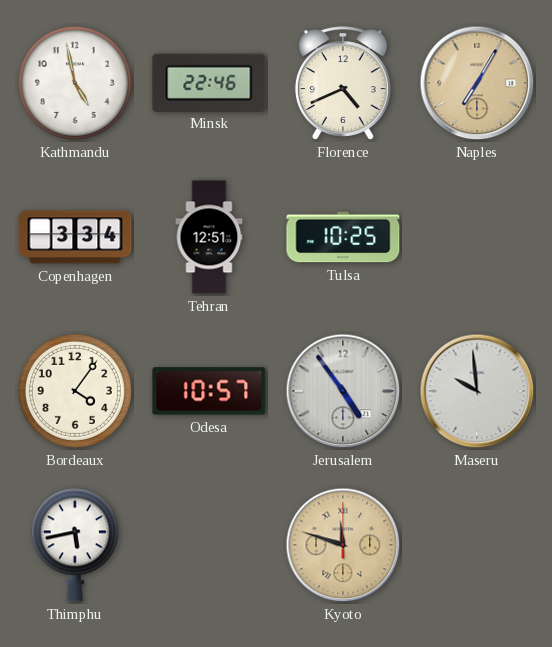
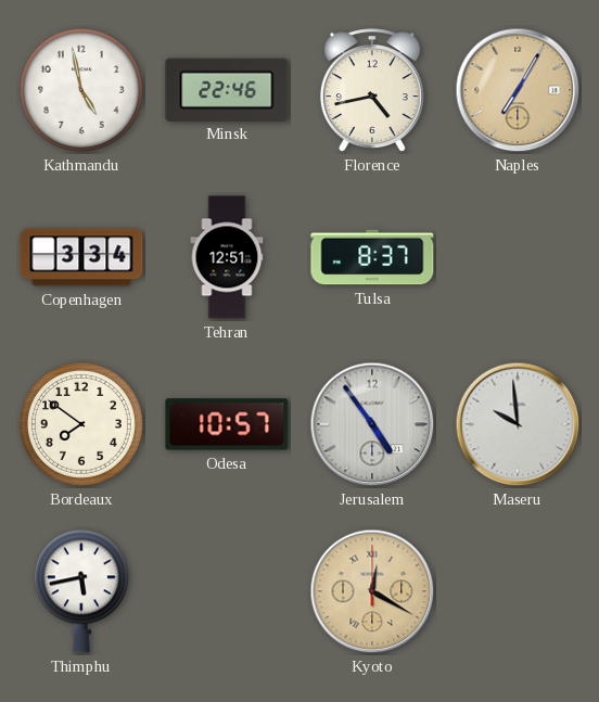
Florence: 4:41 -> 4:43 (372, 90)
Tulsa: 10:25 -> 8:37 (372, 257)
Bordeaux: 4:06 -> 7:51 (81, 424)
Kyoto: 11:48 -> 12:20 (372, 591)
